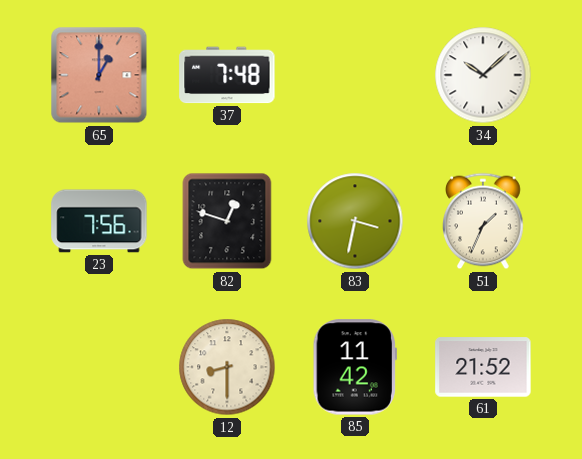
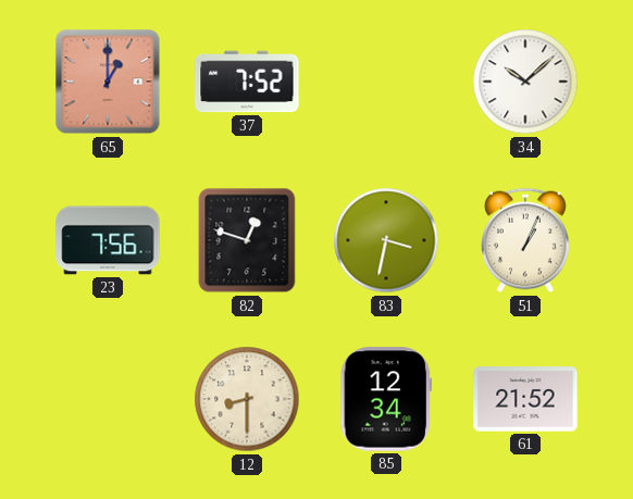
37: 7:48 -> 7:52 (247, 82)
51: 1:34 -> 1:04 (526, 240)
85: 11:42 -> 12:34 (386, 399)
